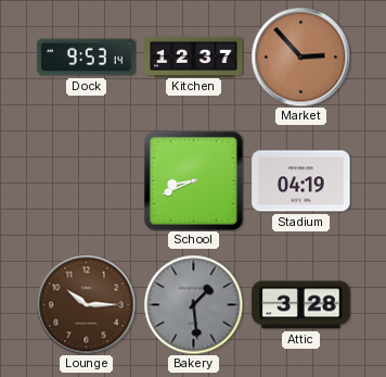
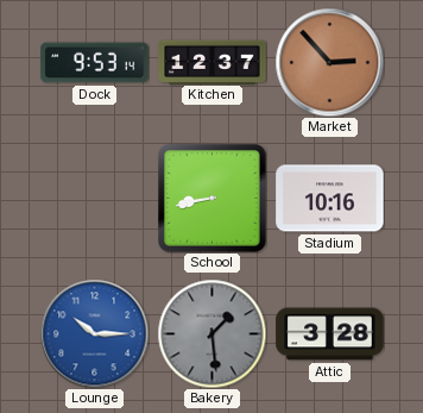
School: 8:41 -> 8:43 (213, 199)
Stadium: 04:19 -> 10:16 (330, 199)
Lounge dial: brown -> blue (94, 333)
